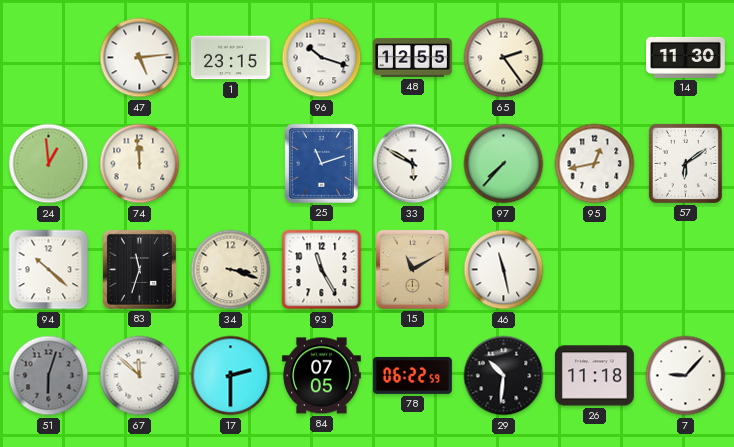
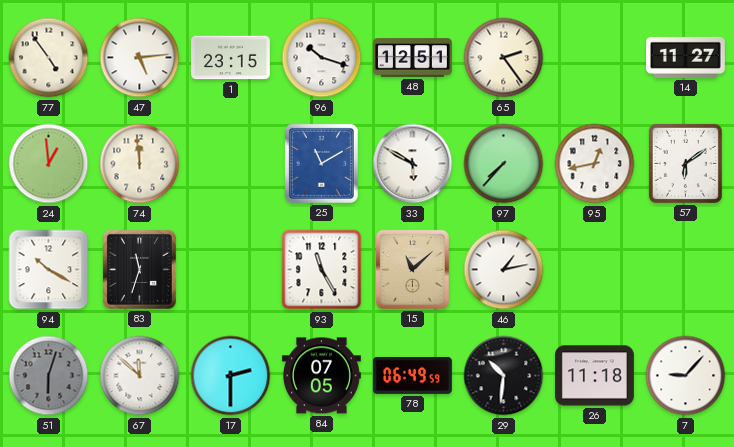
77: none -> 4:54 (49, 58)
48: 12:55 -> 12:51 (413, 58)
14: 11:30 -> 11:27 (686, 57)
25: 11:12 -> 11:10 (321, 163)
94: 10:22 -> 10:20 (49, 270)
34: 3:18 -> none (231, 270)
15: 11:10 -> 11:08 (412, 269)
46: 11:28 -> 1:13 (504, 270)
78: 06:22 -> 06:49 (412, 375)
